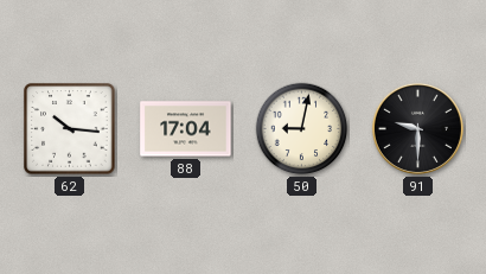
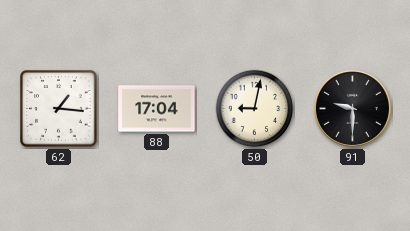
62: 10:16 -> 1:16 (59, 109)
